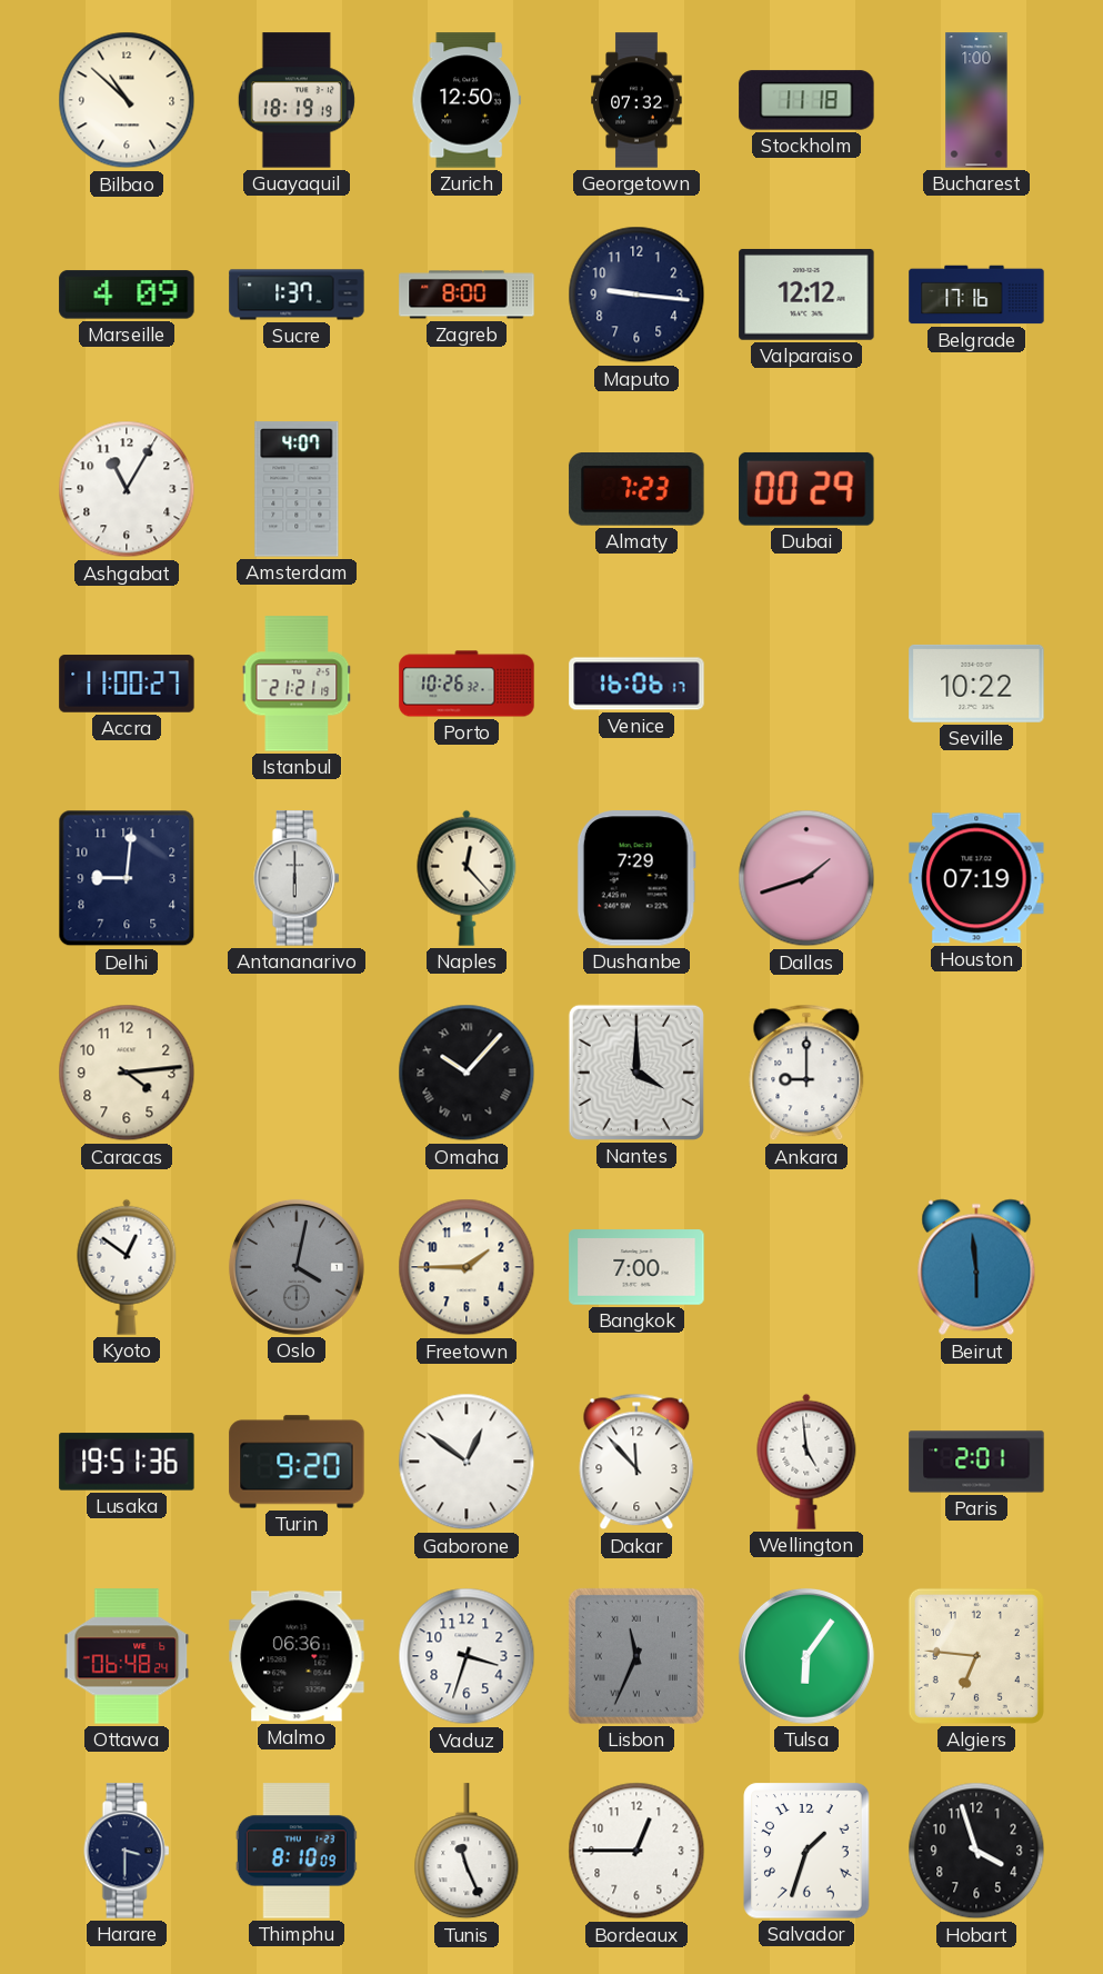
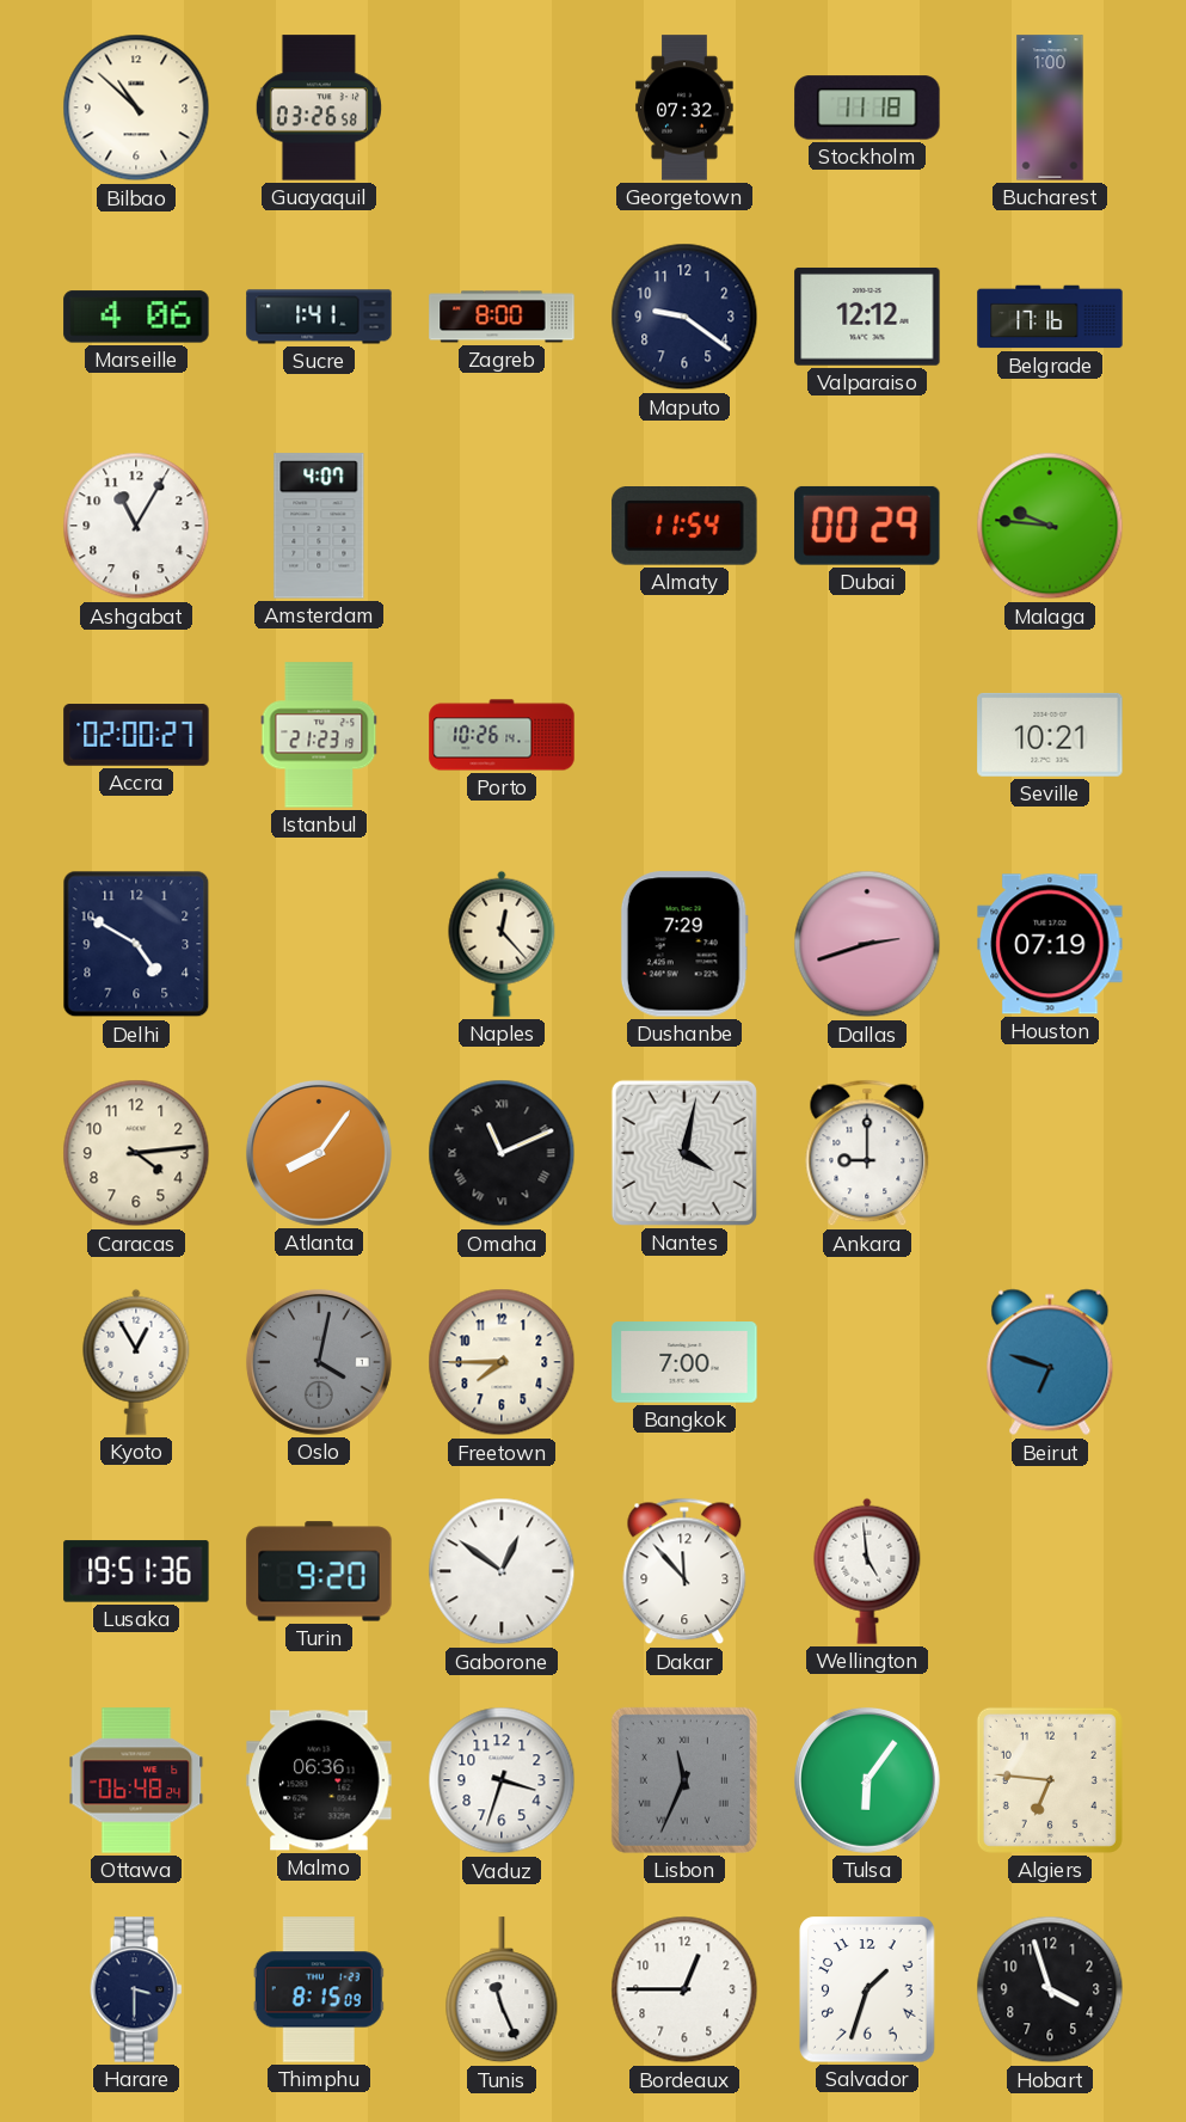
Guayaquil: 18:19 -> 03:26 (319, 108)
Zurich: 12:50 -> none (465, 100)
Marseille: 4:09 -> 4:06 (136, 317)
Sucre: 1:37 -> 1:41 (319, 317)
Maputo: 9:16 -> 9:21 (684, 317)
Almaty: 7:23 -> 11:54 (684, 527)
Malaga: none -> 9:46 (1050, 526)
Accra: 11:00 -> 02:00 (136, 735)
Istanbul: 21:21 -> 21:23 (319, 735)
Porto: 10:26:32 -> 10:26:14 (502, 735)
Venice: 16:06 -> none (636, 684)
Seville: 10:22 -> 10:21 (1050, 735)
Delhi: 9:01 -> 4:50 (136, 944)
Antananarivo: 6:00 -> none (297, 878)
Dallas: 1:42 -> 2:42 (867, 944)
Atlanta: none -> 8:06 (319, 1153)
Omaha: 10:07 -> 11:11 (502, 1153)
Nantes: 4:00 -> 4:02 (684, 1153)
Kyoto: 12:51 -> 12:55 (136, 1362)
Freetown: 1:45 -> 7:45 (502, 1362)
Beirut: 5:59 -> 6:48 (1050, 1362)
Paris: 2:01 -> none (976, 1462)
Thimphu: 8:10 -> 8:15 (319, 1989)
